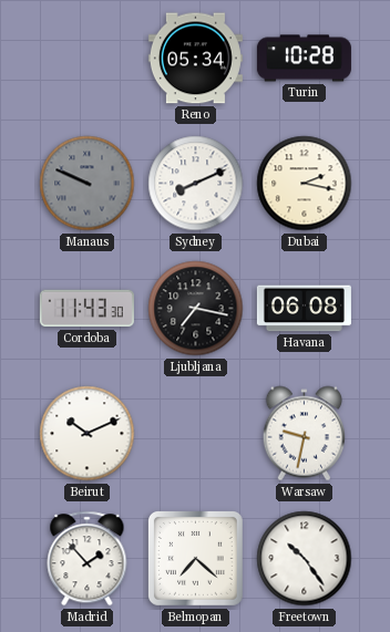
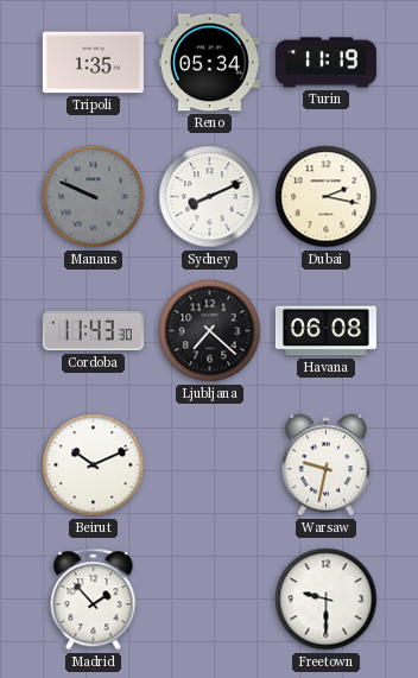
Tripoli: none -> 1:35 (93, 63)
Turin: 10:28 -> 11:19 (325, 63)
Ljubljana: 7:17 -> 7:22 (210, 331)
Belmopan: 7:22 -> none (196, 559)
Freetown: 10:24 -> 9:30 (327, 600)
